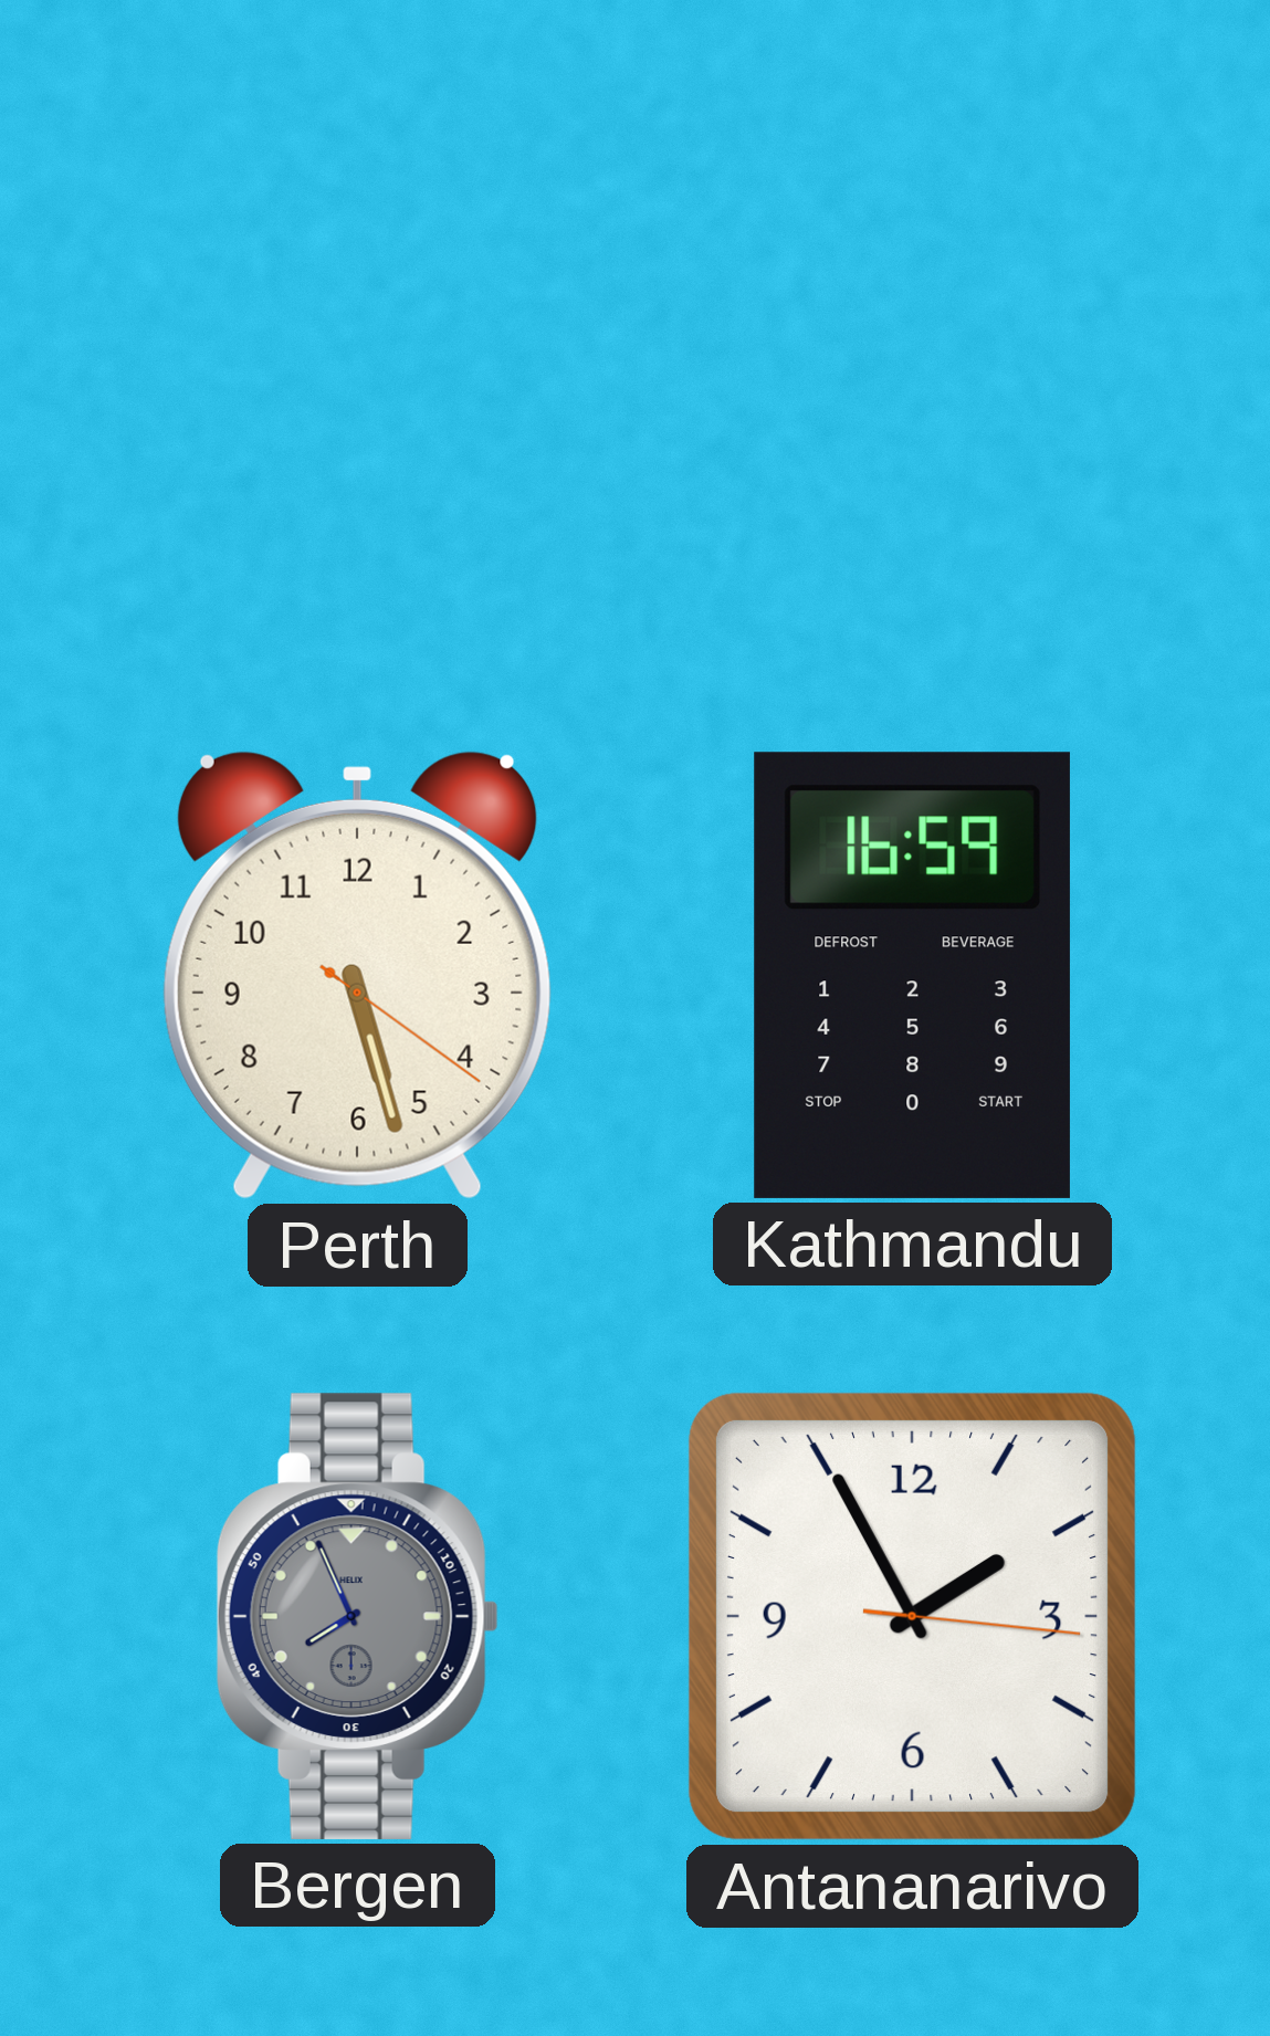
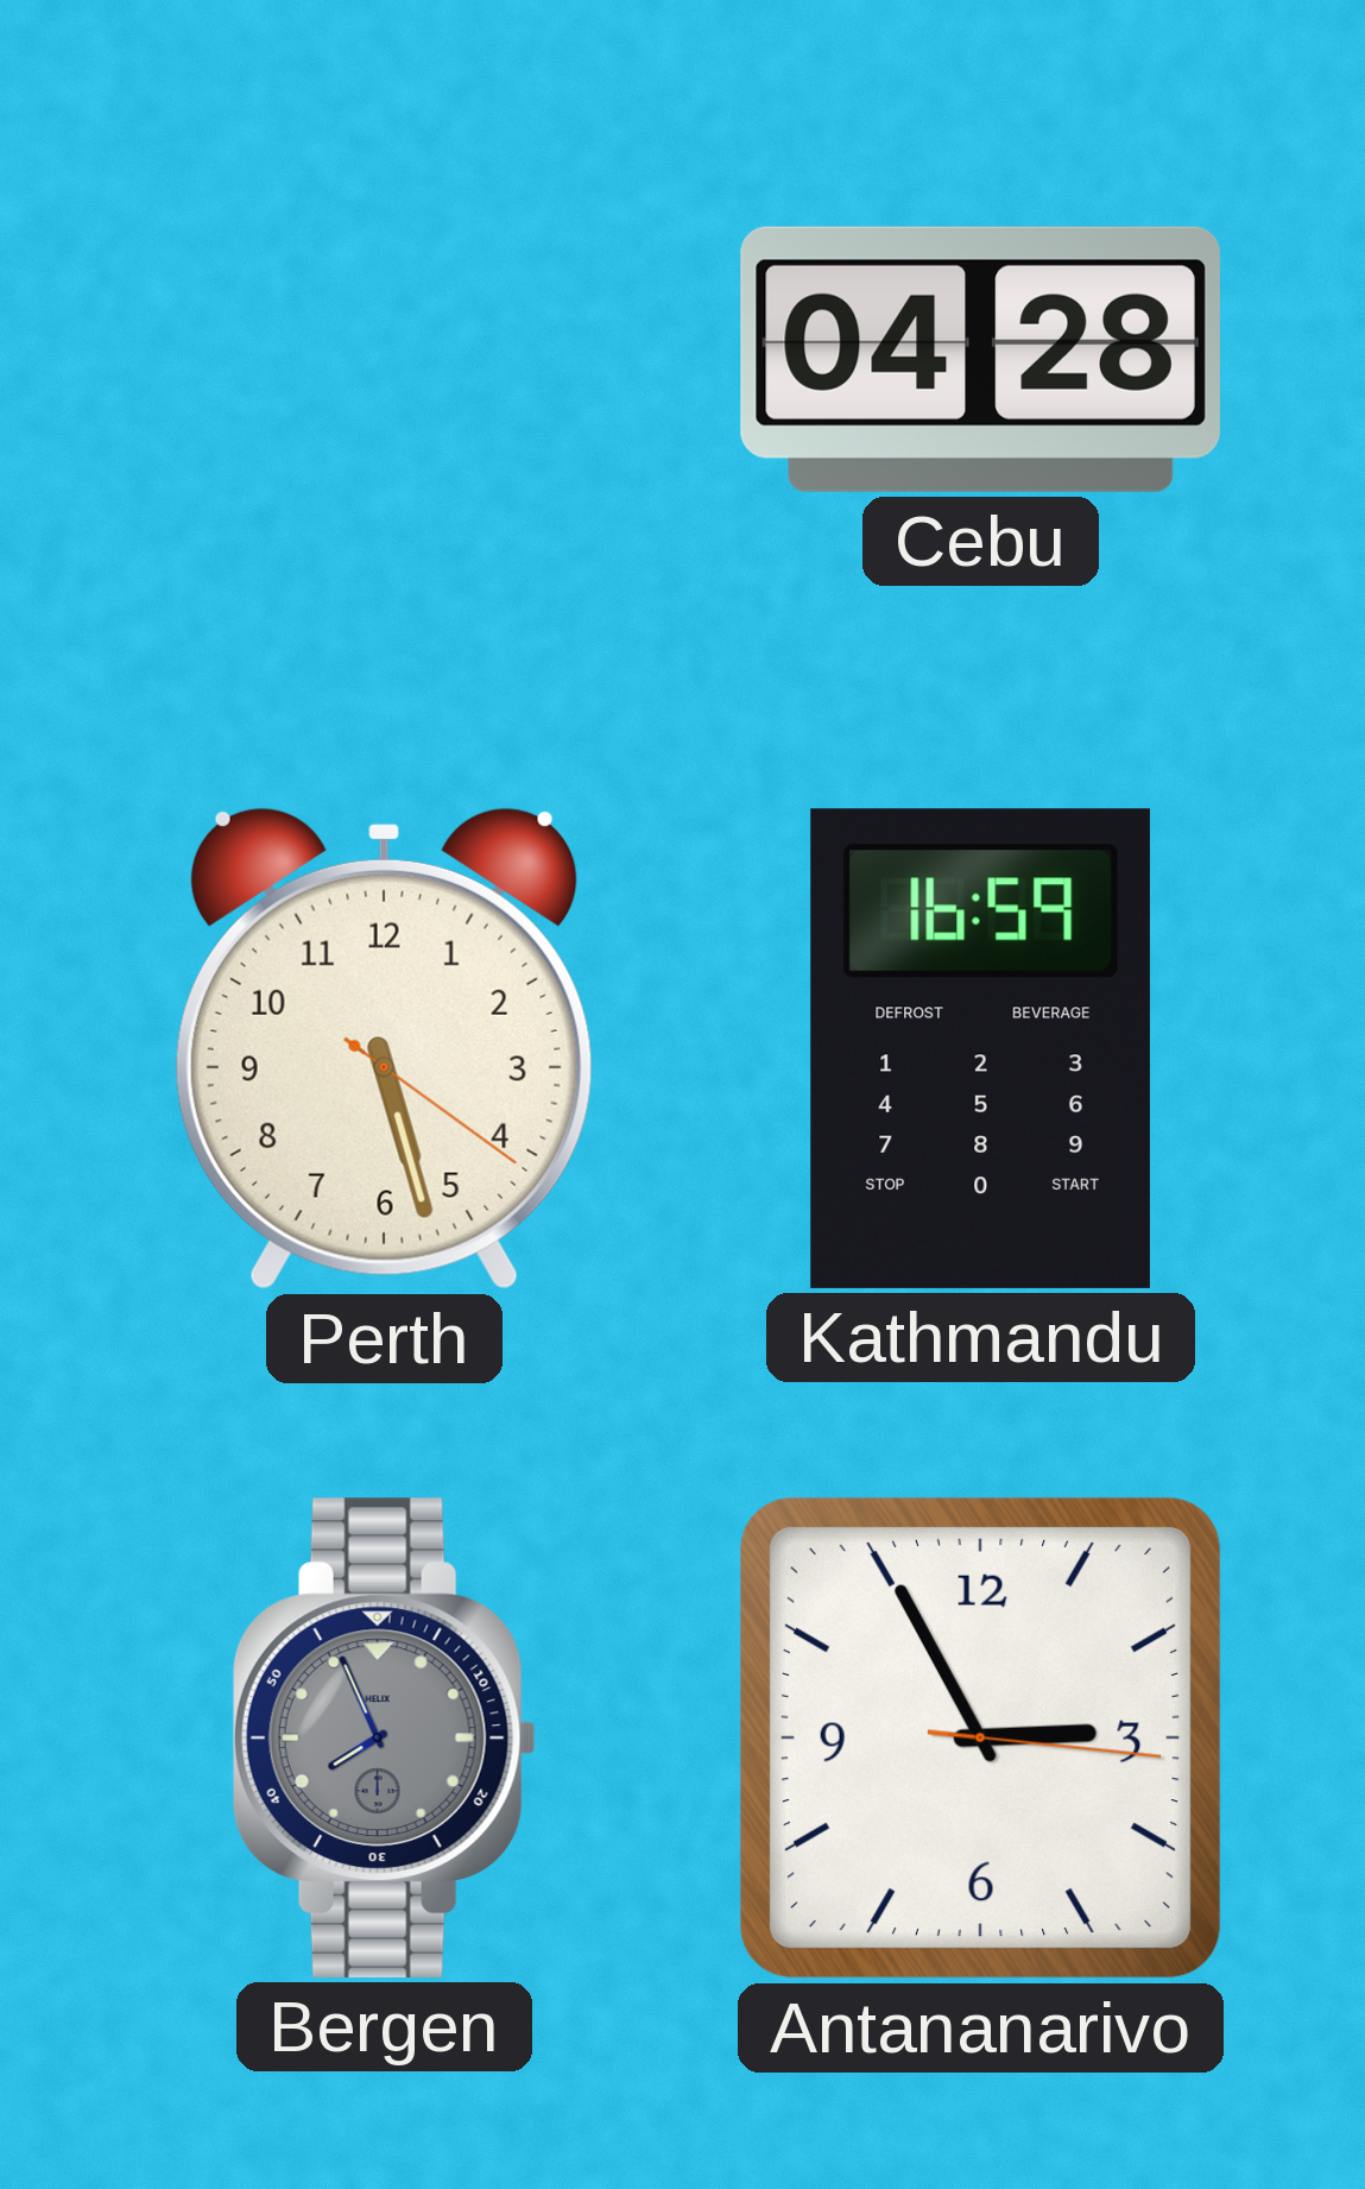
Cebu: none -> 04:28 (980, 359)
Antananarivo: 1:55 -> 2:55 (980, 1737)
